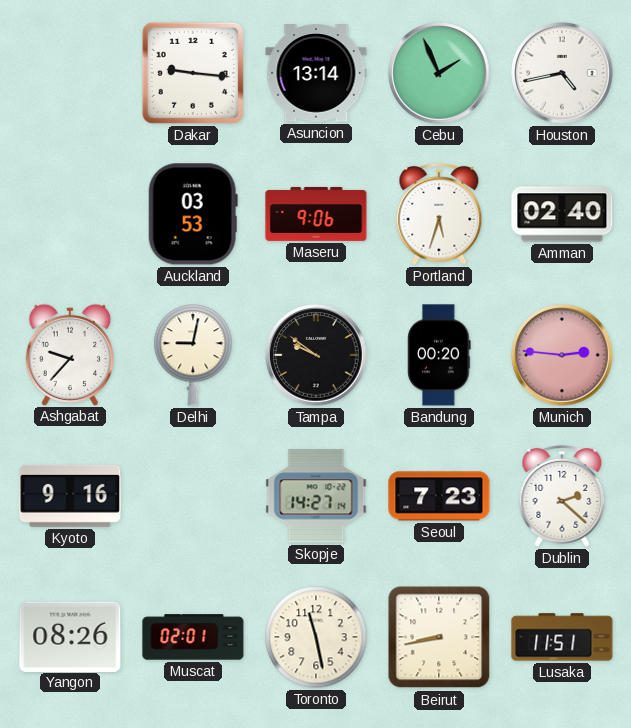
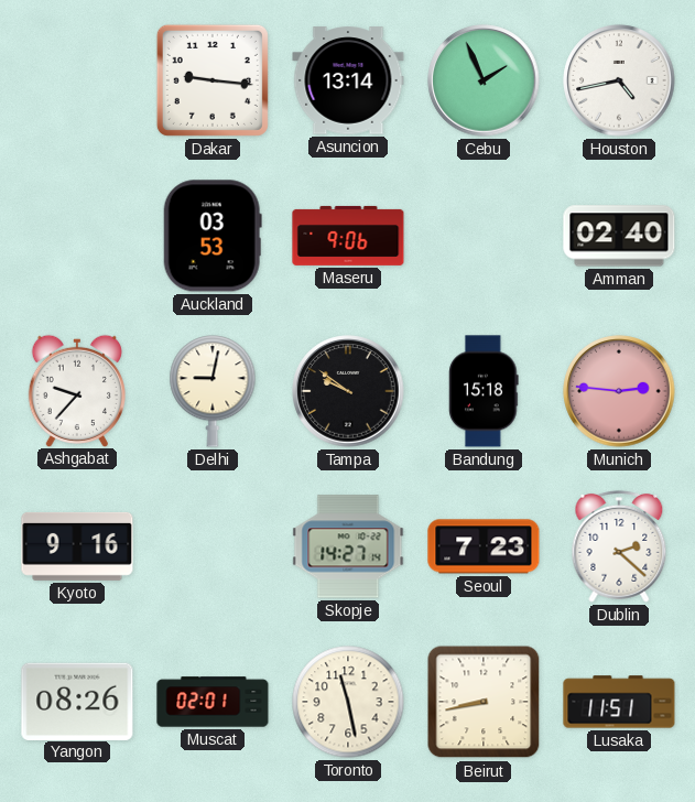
Portland: 5:33 -> none (439, 214)
Bandung: 00:20 -> 15:18 (484, 391)
